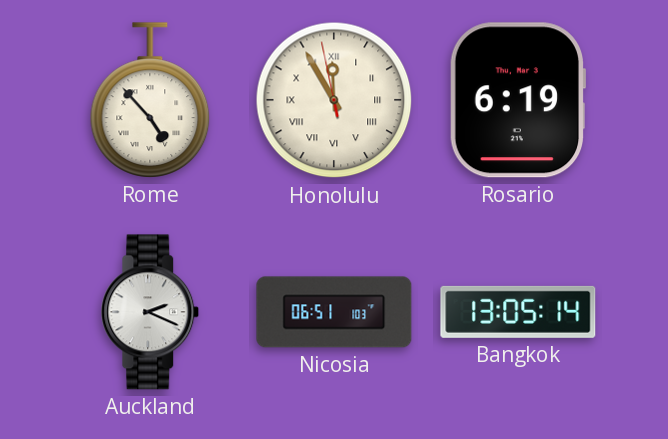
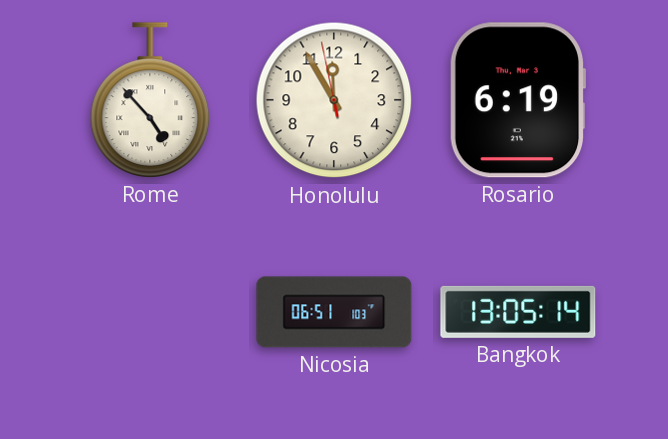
Honolulu numerals: Roman -> Arabic (334, 100)
Auckland: 2:19 -> none (150, 312)
